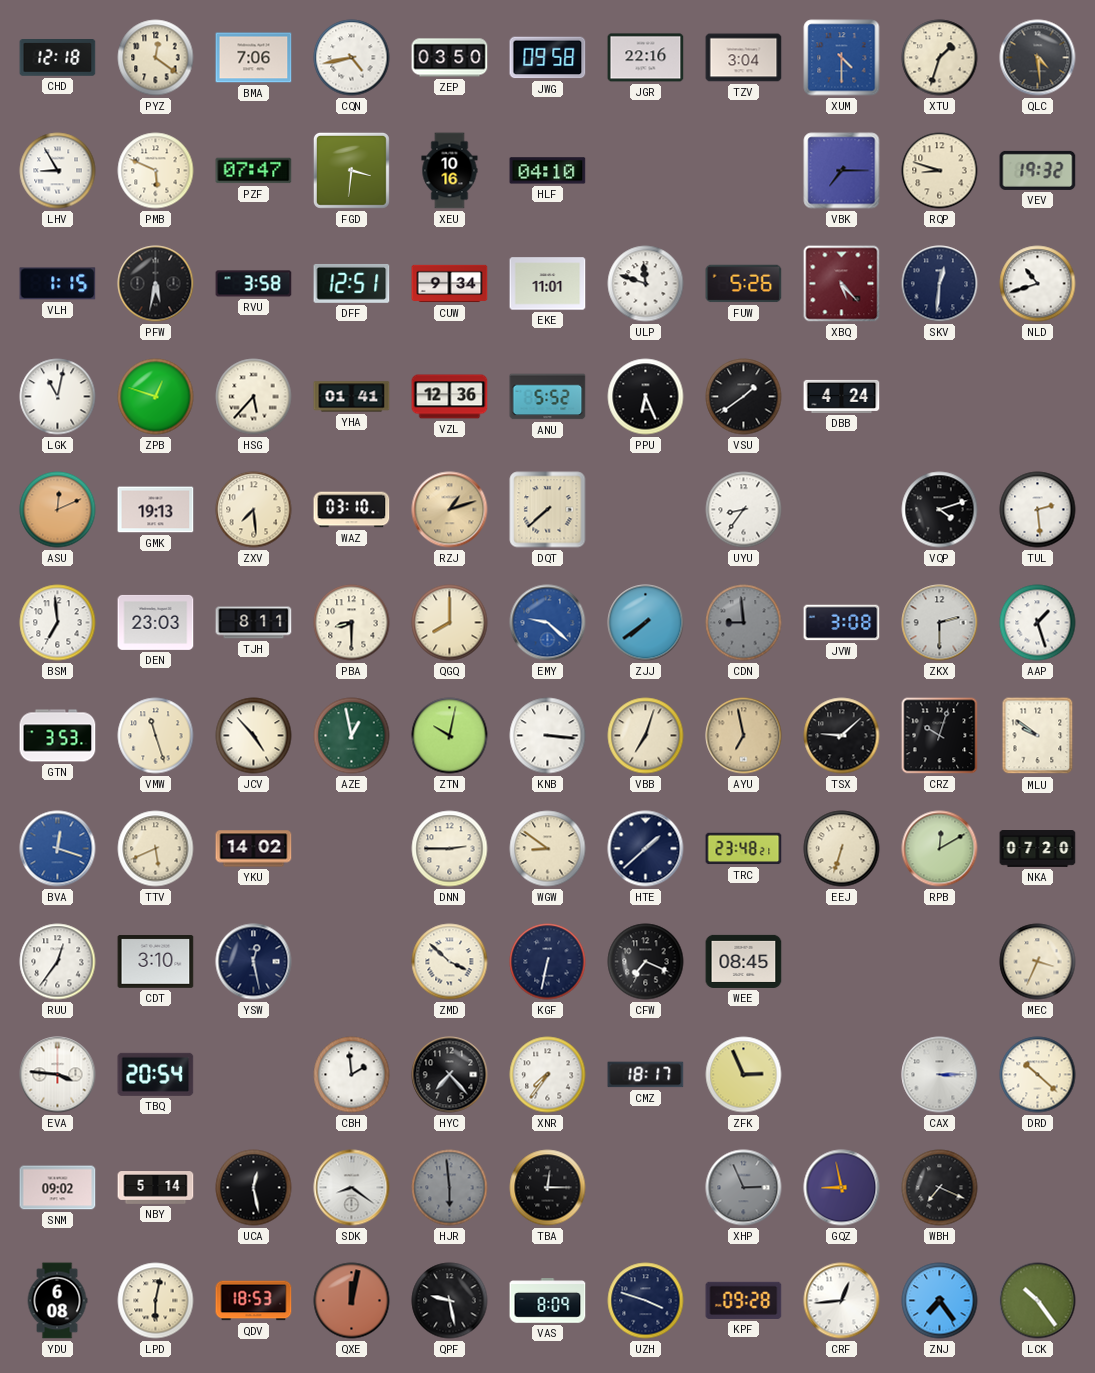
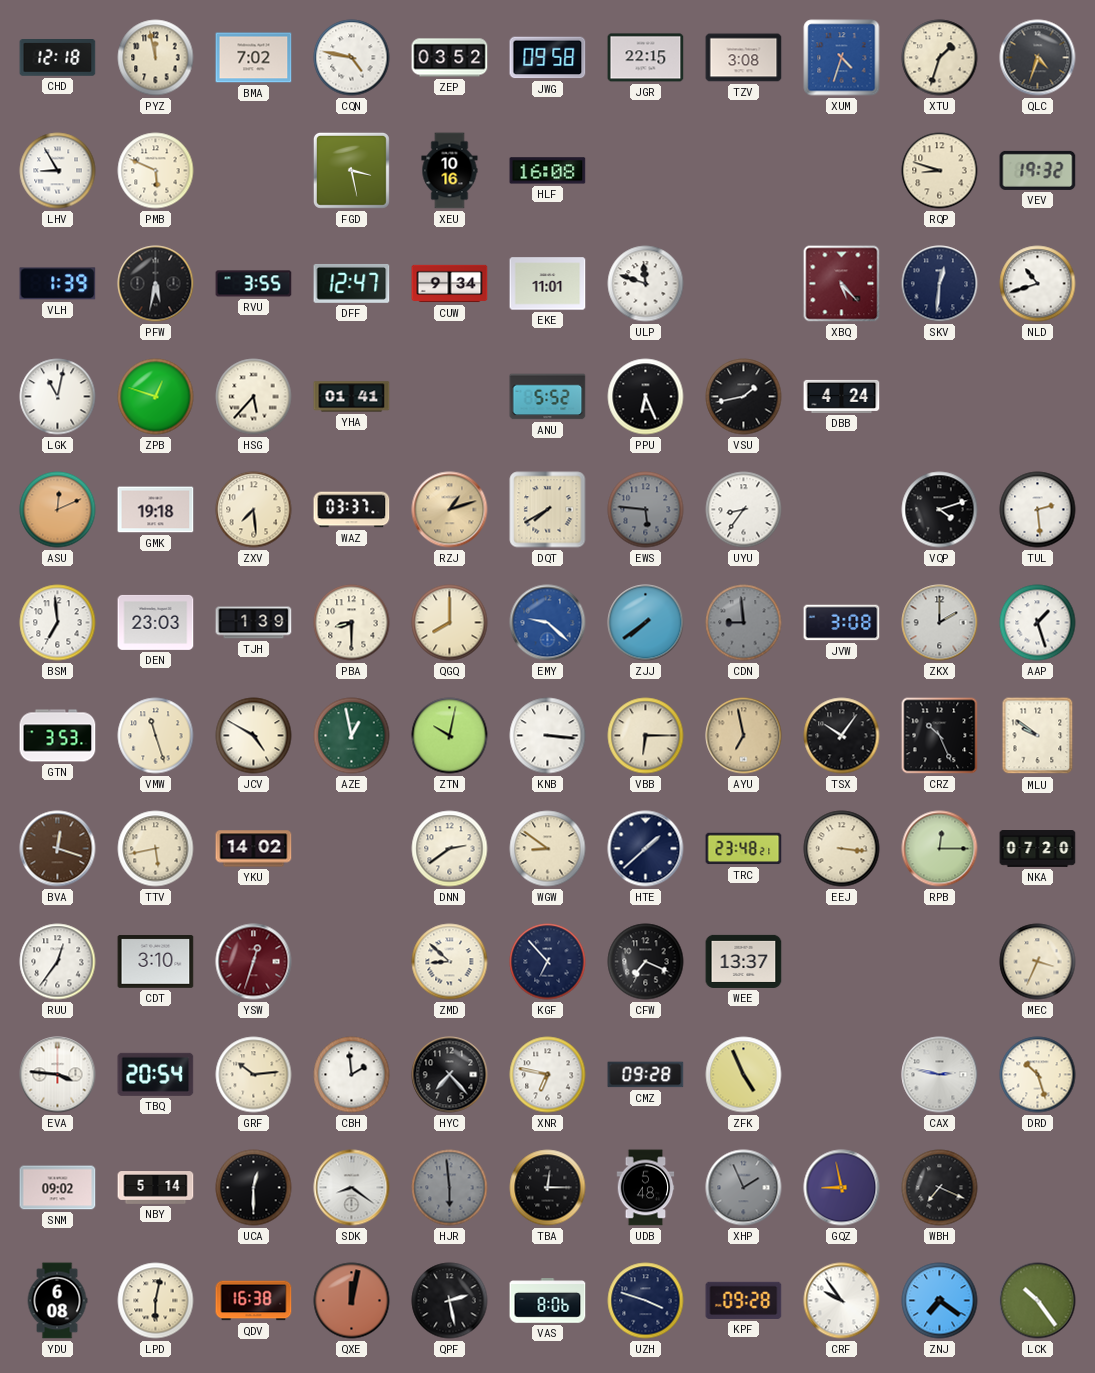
PYZ: 12:21 -> 11:58 (156, 58)
BMA: 7:06 -> 7:02 (254, 58)
CQN: 4:43 -> 4:47 (352, 58)
ZEP: 03:50 -> 03:52 (450, 58)
JGR: 22:16 -> 22:15 (646, 58)
TZV: 3:04 -> 3:08 (744, 58)
XUM: 4:30 -> 4:33 (842, 58)
QLC: 4:29 -> 4:33 (1038, 58)
PZF: 07:47 -> none (254, 171)
FGD: 3:31 -> 3:28 (351, 170)
HLF: 04:10 -> 16:08 (548, 171)
VBK: 7:15 -> none (842, 171)
VLH: 1:15 -> 1:39 (58, 284)
RVU: 3:58 -> 3:55 (254, 284)
DFF: 12:51 -> 12:47 (352, 283)
FUW: 5:26 -> none (744, 284)
VZL: 12:36 -> none (450, 397)
VSU: 1:39 -> 1:43 (744, 397)
GMK: 19:13 -> 19:18 (156, 510)
WAZ: 03:10 -> 03:37 (352, 510)
DQT: 7:38 -> 7:40 (548, 510)
EWS: none -> 5:46 (646, 510)
TJH: 8:11 -> 1:39 (254, 623)
ZKX: 2:30 -> 2:00 (940, 623)
JCV: 4:53 -> 4:50 (254, 736)
VBB: 7:03 -> 6:15 (646, 736)
TSX: 9:08 -> 10:06 (842, 736)
CRZ: 10:03 -> 10:26 (940, 736)
BVA dial: blue -> brown (58, 849)
TTV: 5:41 -> 5:43 (156, 849)
DNN: 2:45 -> 2:39 (450, 849)
EEJ: 6:33 -> 3:16 (842, 849)
RPB: 12:10 -> 12:15 (940, 849)
YSW: 12:28 -> 12:33 (254, 962)
YSW dial: navy -> burgundy (254, 962)
ZMD: 3:52 -> 8:52 (450, 962)
KGF: 6:32 -> 6:53 (548, 962)
WEE: 08:45 -> 13:37 (744, 961)
GRF: none -> 10:14 (254, 1075)
XNR: 7:36 -> 6:47 (548, 1075)
CMZ: 18:17 -> 09:28 (646, 1075)
ZFK: 2:56 -> 4:56 (744, 1075)
CAX: 3:15 -> 2:47 (940, 1075)
DRD: 10:22 -> 10:27 (1038, 1075)
UCA: 12:28 -> 12:30 (254, 1188)
UDB: none -> 5:48 (646, 1188)
XHP: 2:56 -> 1:56 (744, 1188)
QDV: 18:53 -> 16:38 (254, 1301)
QPF: 9:28 -> 2:28 (450, 1301)
VAS: 8:09 -> 8:06 (548, 1301)
CRF: 12:44 -> 9:54 (842, 1301)
ZNJ: 7:24 -> 7:21 (940, 1301)
